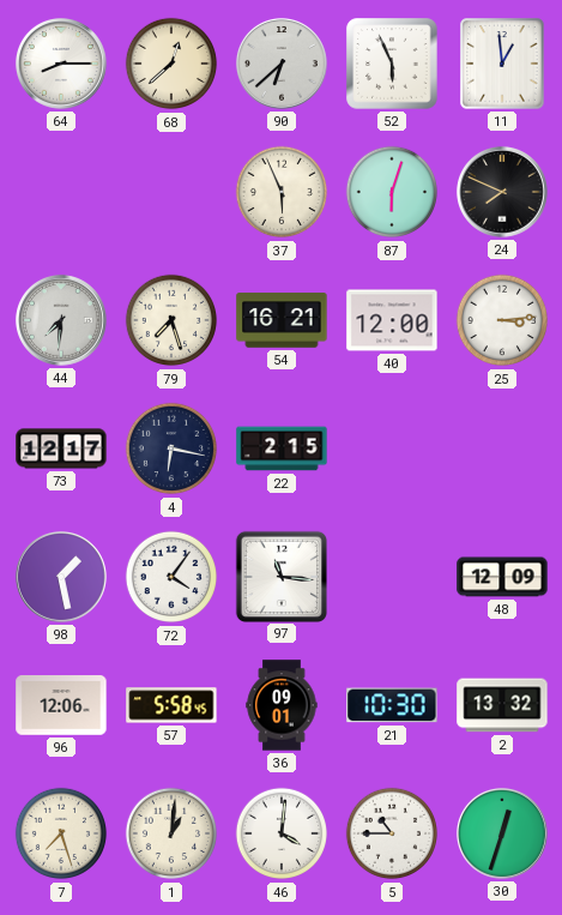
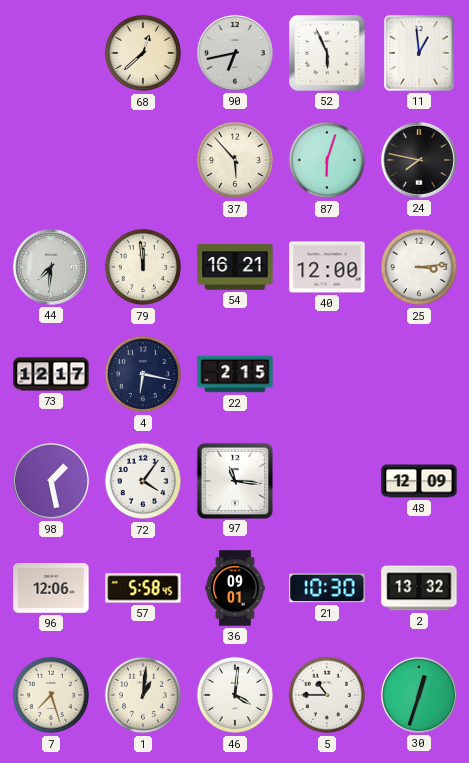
64: 8:15 -> none (61, 64)
90: 6:38 -> 6:43 (235, 53)
37: 5:56 -> 5:53 (235, 160)
24: 7:49 -> 7:47 (419, 160)
79: 7:27 -> 11:59 (143, 267)
